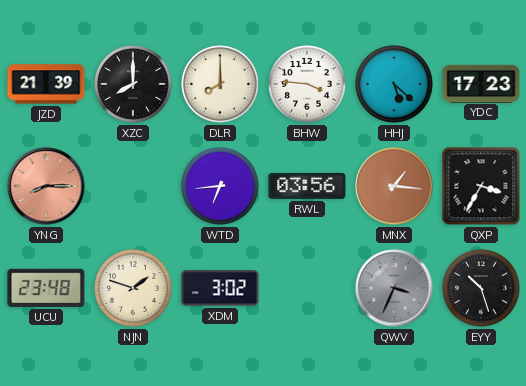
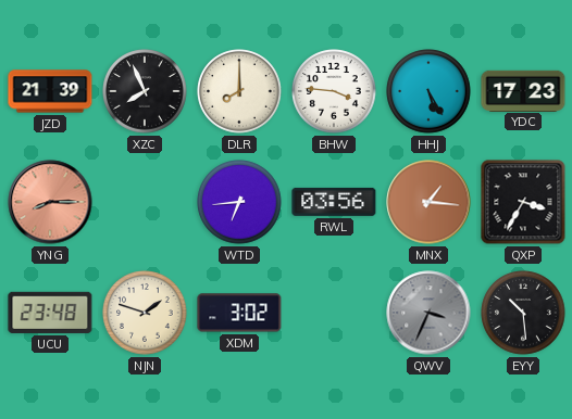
XZC: 8:00 -> 7:56 (145, 91)
HHJ: 5:22 -> 5:25 (428, 91)
EYY: 10:27 -> 10:29 (523, 313)
